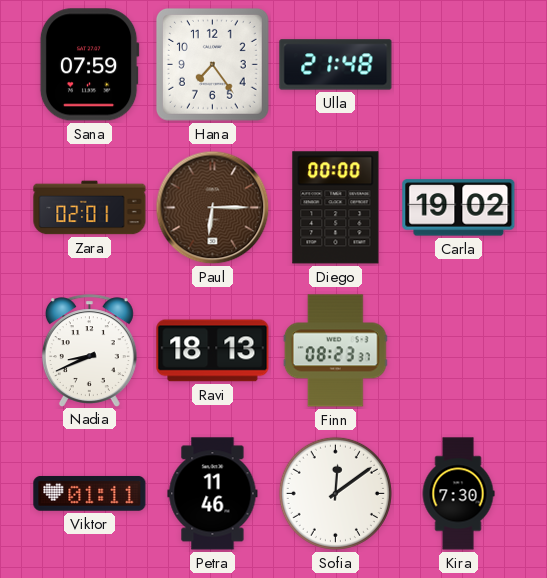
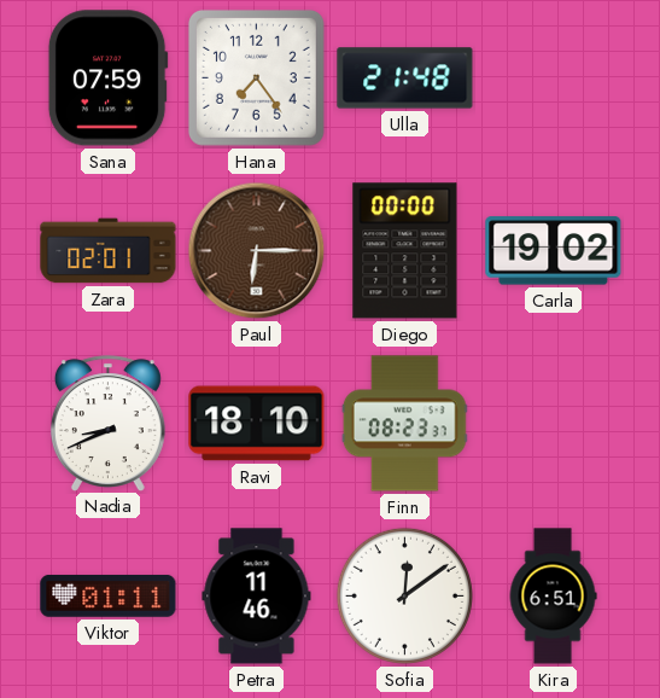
Ravi: 18:13 -> 18:10 (257, 424)
Kira: 7:30 -> 6:51 (553, 597)
